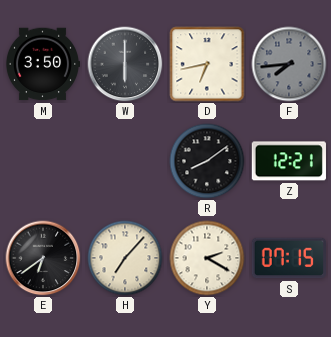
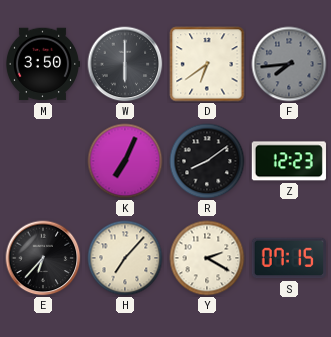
D: 6:43 -> 6:39 (207, 64)
K: none -> 7:04 (125, 161)
Z: 12:21 -> 12:23 (289, 161)
E: 6:39 -> 6:37 (43, 258)
